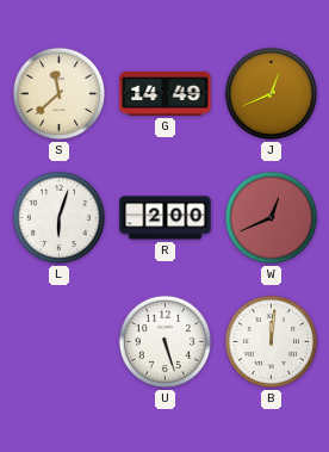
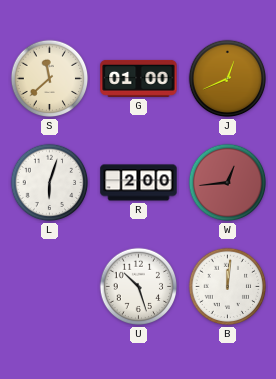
G: 14:49 -> 01:00 (139, 78)
W: 12:41 -> 12:44 (228, 183)
U: 5:27 -> 10:27 (139, 287)
